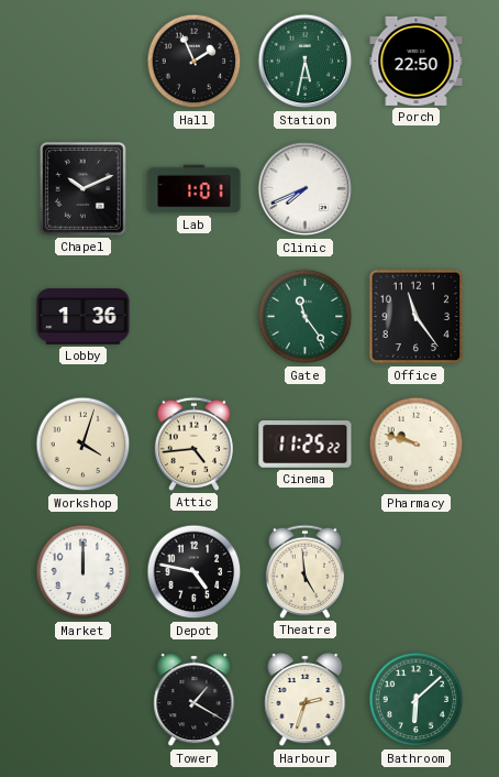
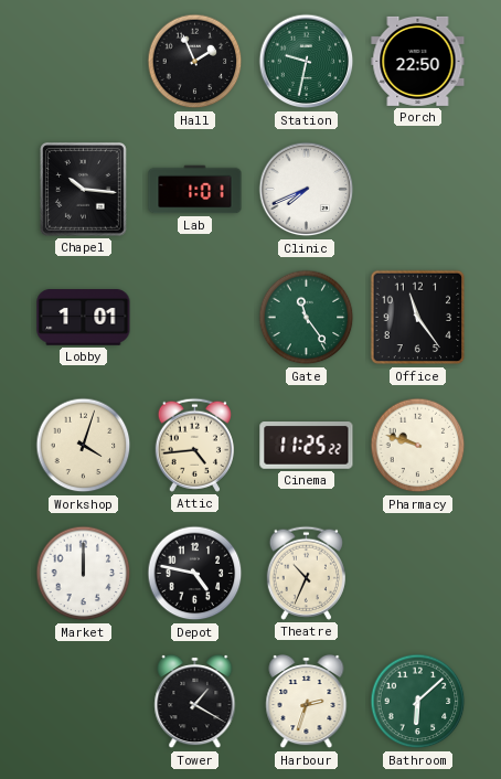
Station: 5:32 -> 9:32 (307, 62)
Chapel: 10:11 -> 10:16 (84, 190)
Lobby: 1:36 -> 1:01 (84, 318)
Theatre: 4:59 -> 10:34 (306, 573)
